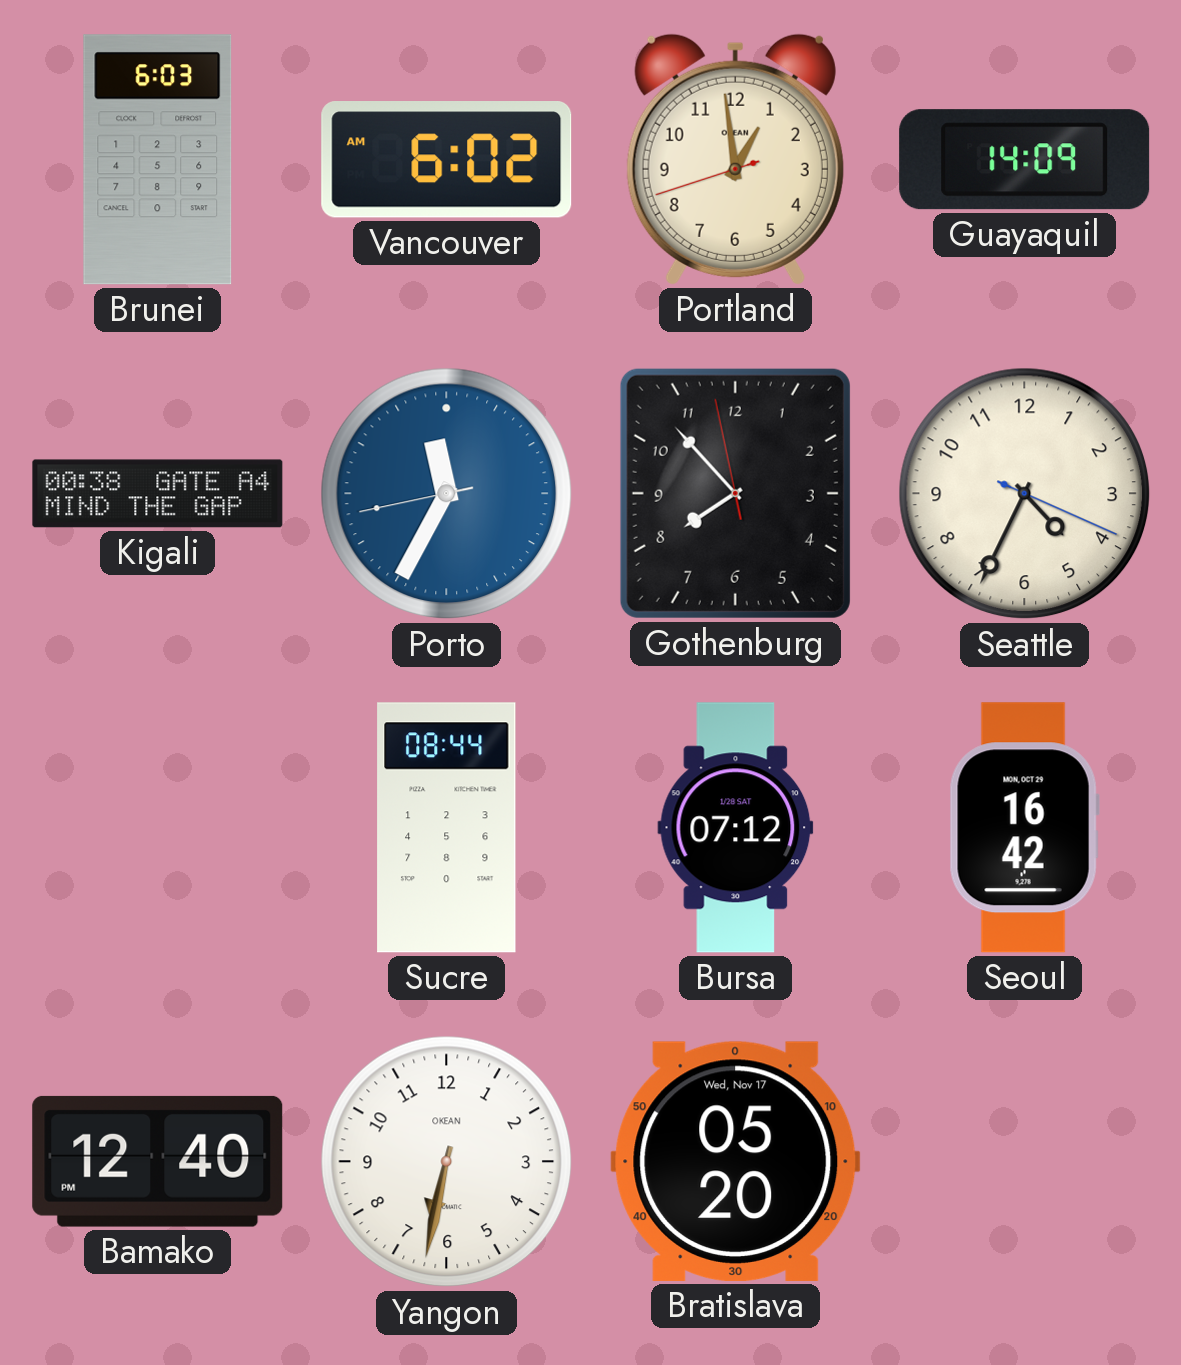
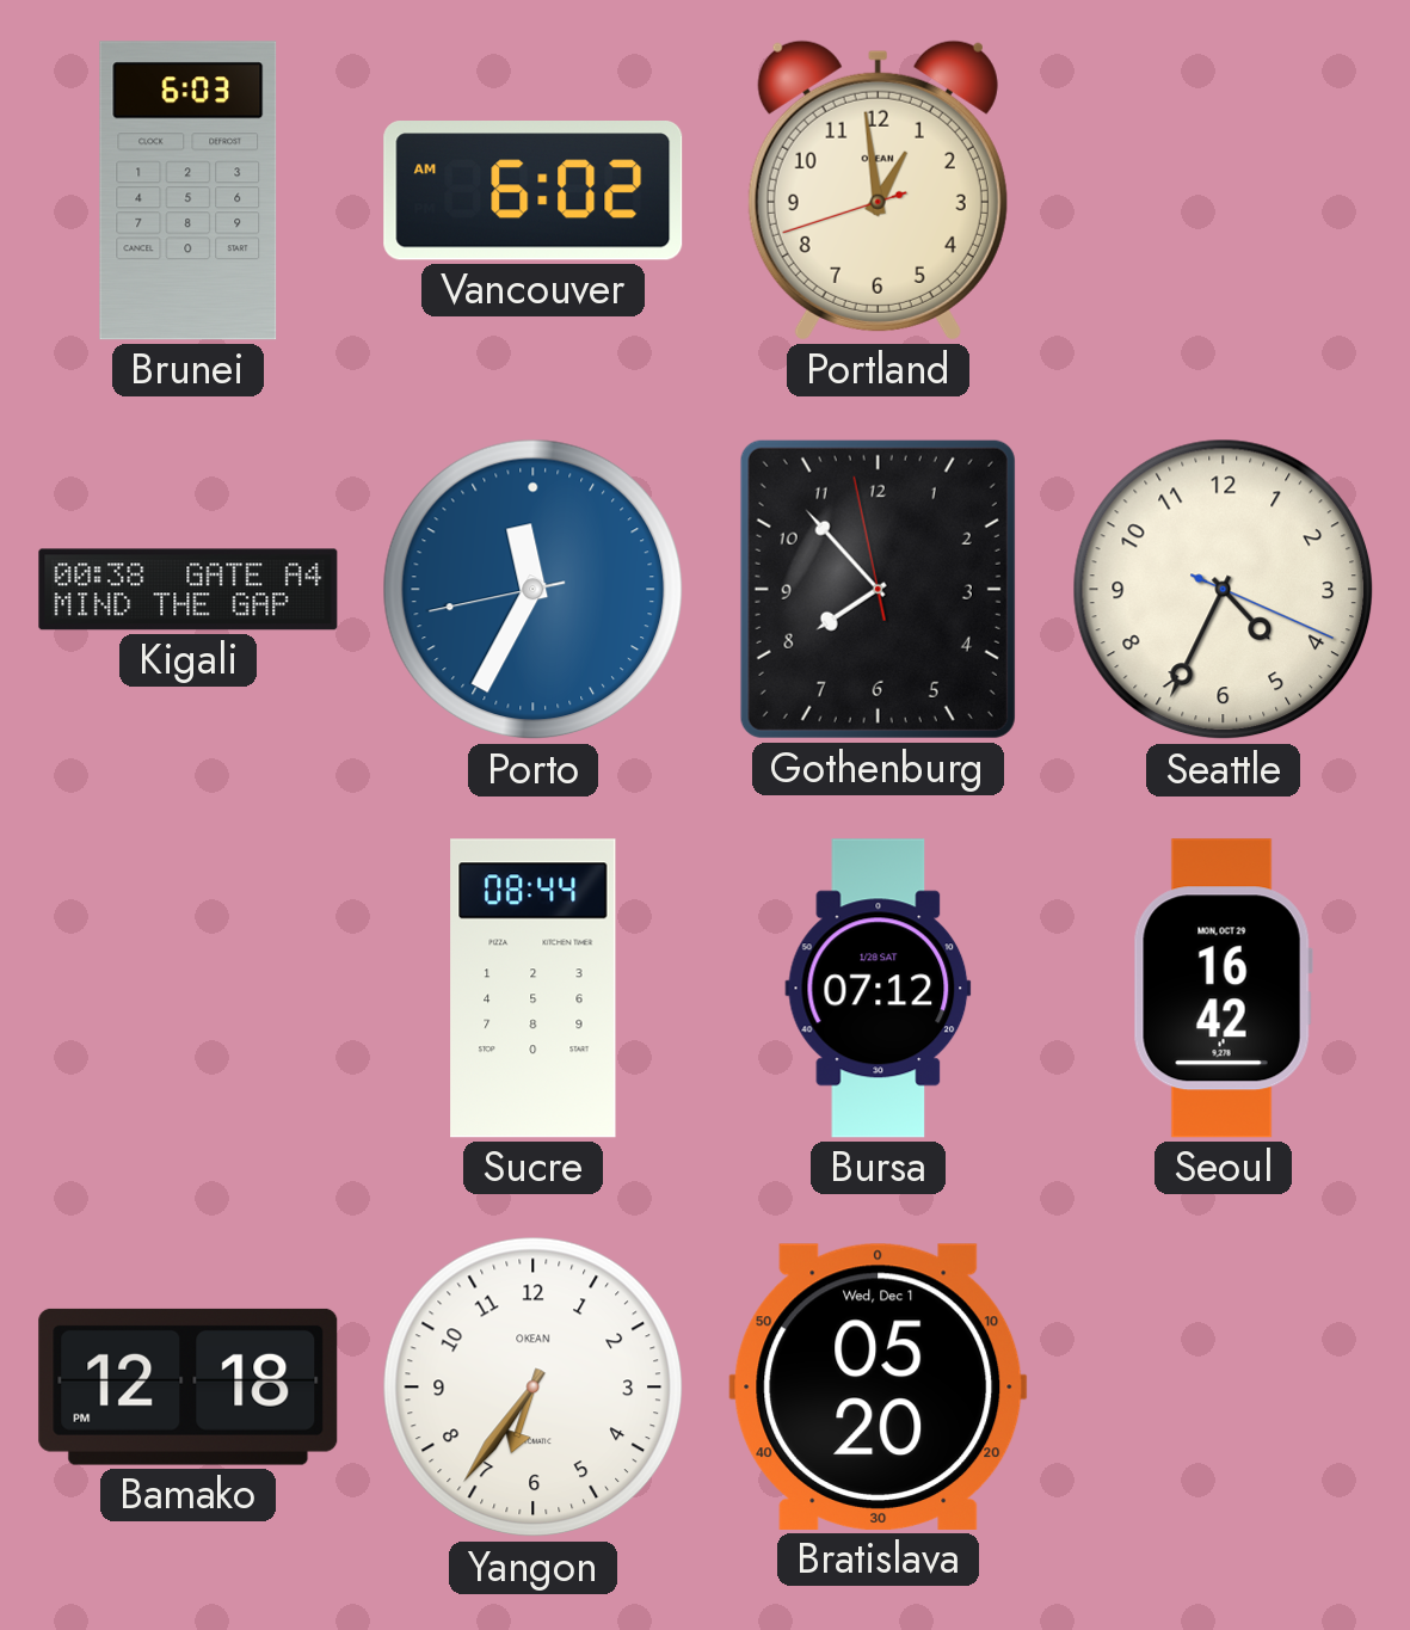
Guayaquil: 14:09 -> none (1025, 160)
Bamako: 12:40 -> 12:18 (189, 1386)
Yangon: 6:32 -> 6:36 (534, 1388)
Bratislava date: Wed, Nov 17 -> Wed, Dec 1 (879, 1386)
